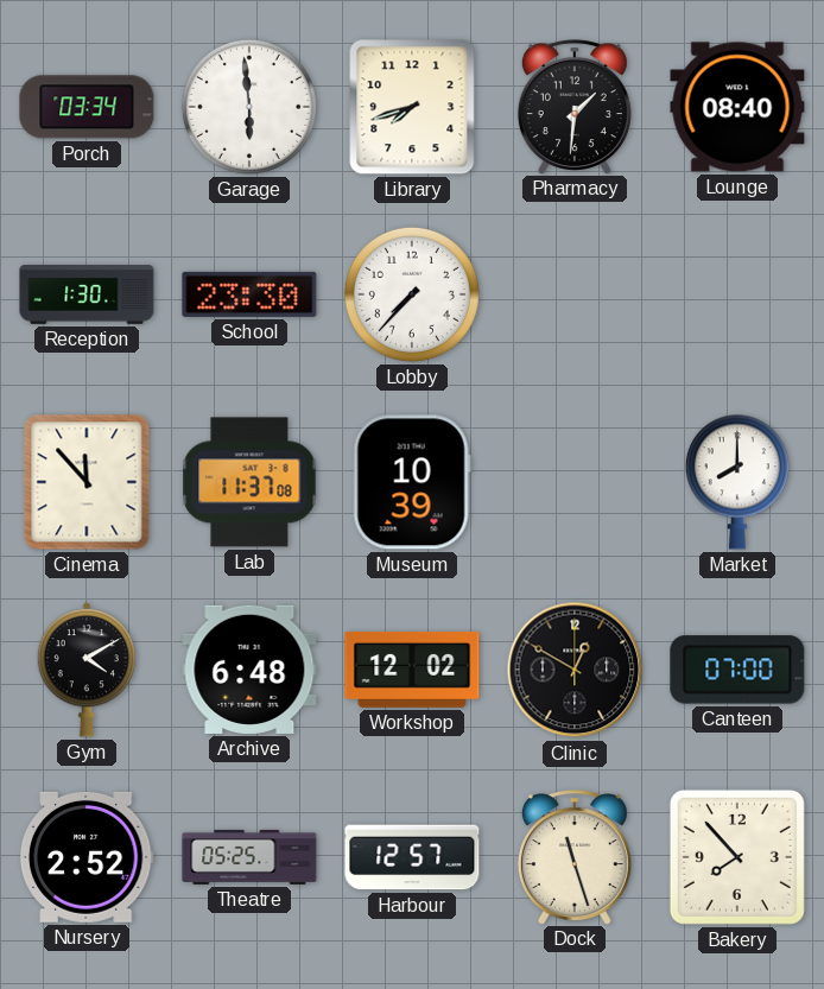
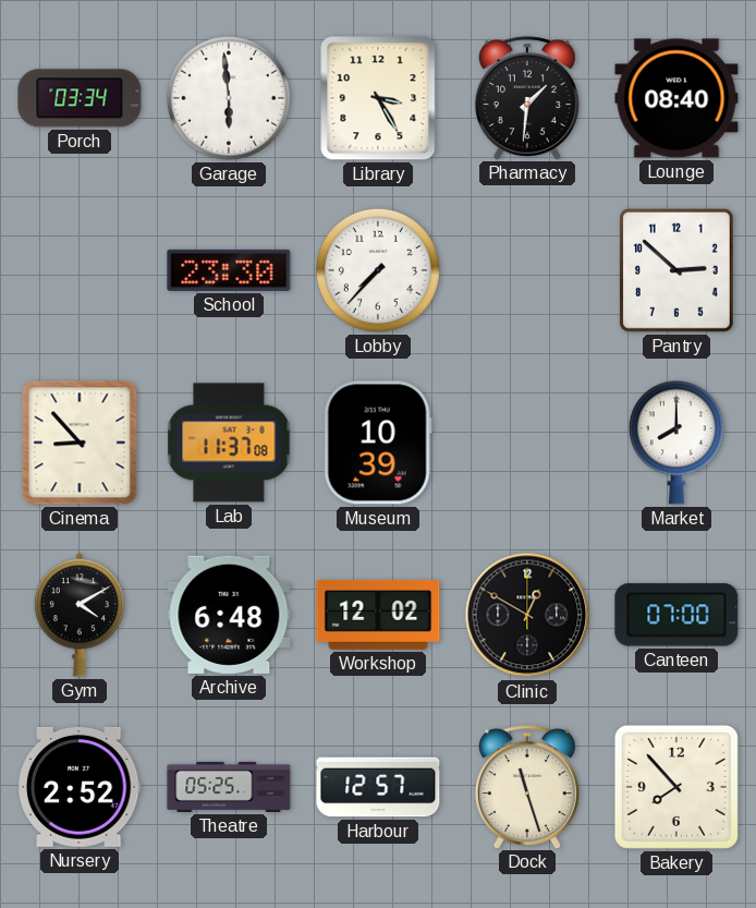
Library: 7:42 -> 3:25 (378, 98)
Reception: 1:30 -> none (87, 294)
Pantry: none -> 2:52 (676, 270)
Cinema: 11:53 -> 8:53 (80, 443)
